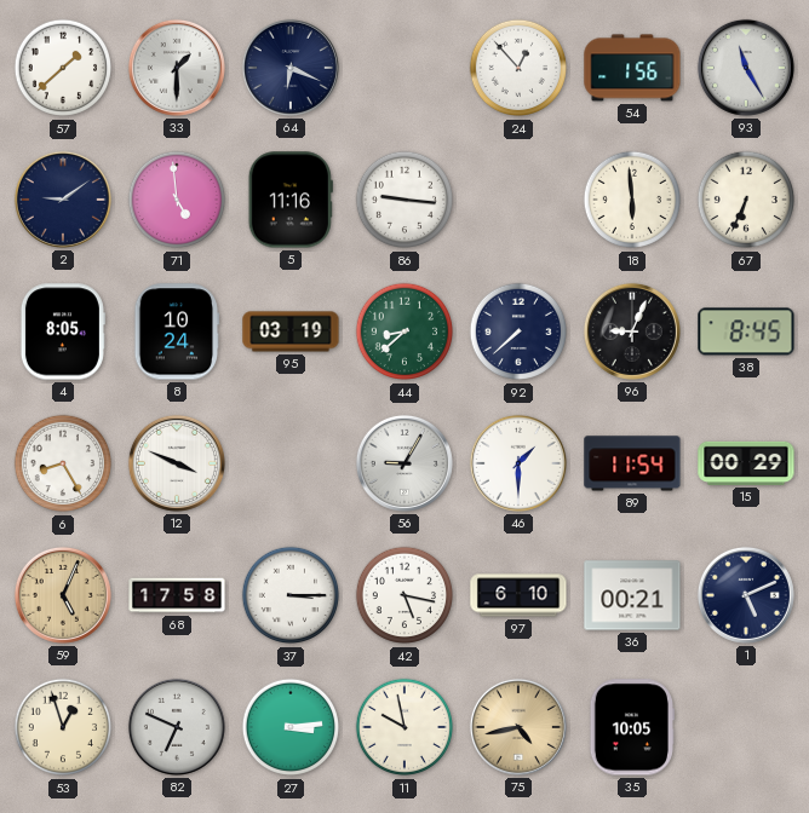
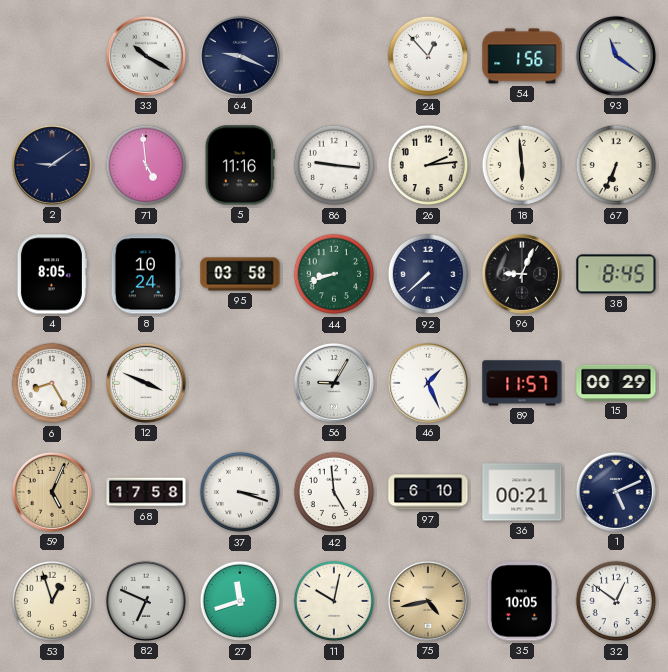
57: 1:38 -> none (63, 68)
33: 1:30 -> 10:20 (146, 56)
64: 6:19 -> 9:19 (240, 56)
93: 11:25 -> 11:21 (616, 56)
26: none -> 2:14 (428, 165)
95: 03:19 -> 03:58 (240, 274)
44: 8:38 -> 8:42 (334, 274)
46: 1:30 -> 1:26 (428, 383)
89: 11:54 -> 11:57 (522, 383)
37: 3:15 -> 3:18 (240, 492)
42: 5:17 -> 4:59 (334, 492)
27: 3:14 -> 11:42 (240, 601)
11: 9:58 -> 10:02 (334, 601)
32: none -> 12:51 (616, 601)
